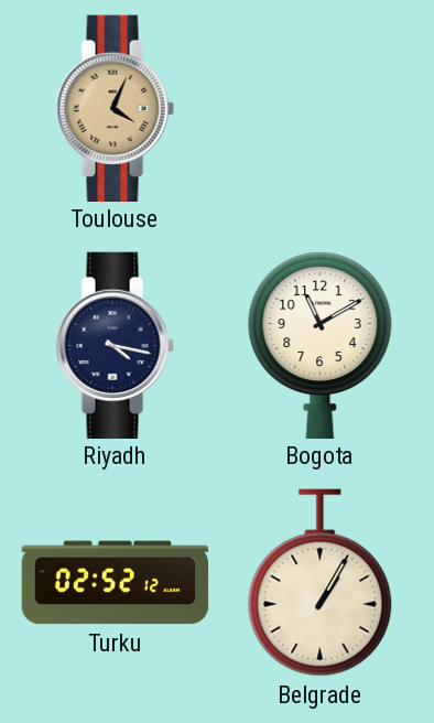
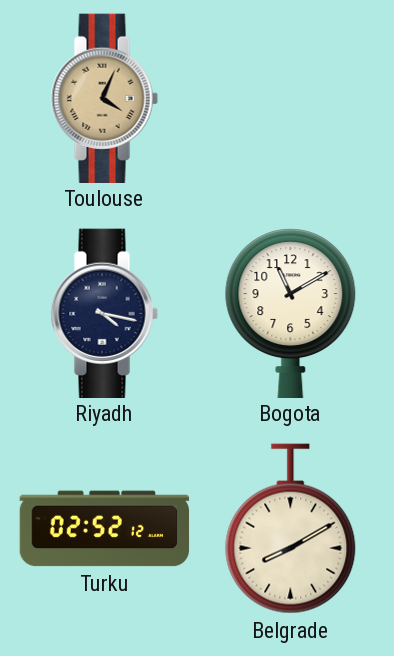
Belgrade: 1:05 -> 8:10 (291, 529)
